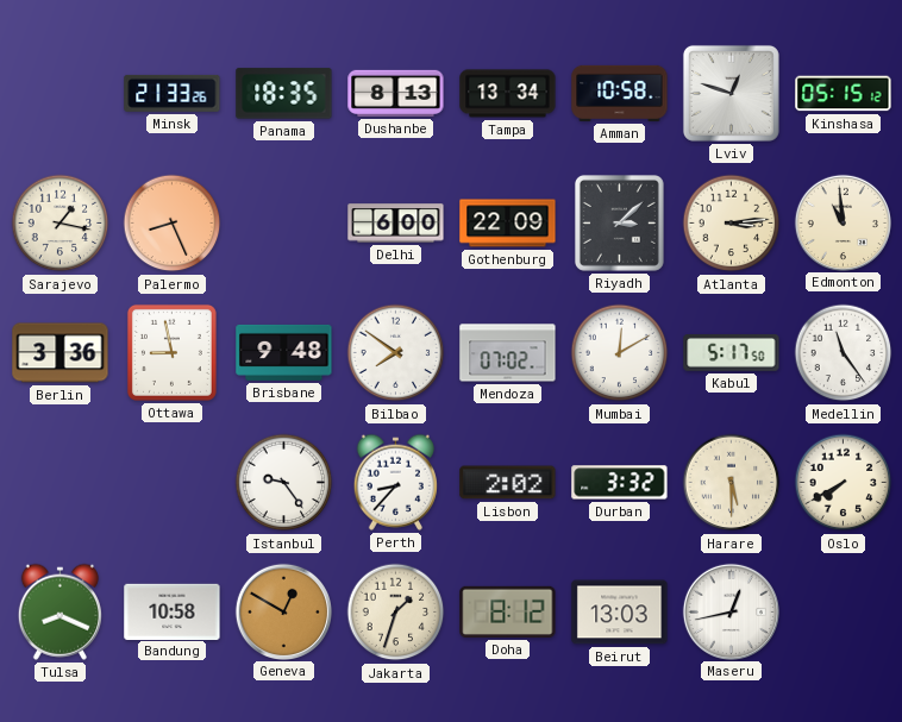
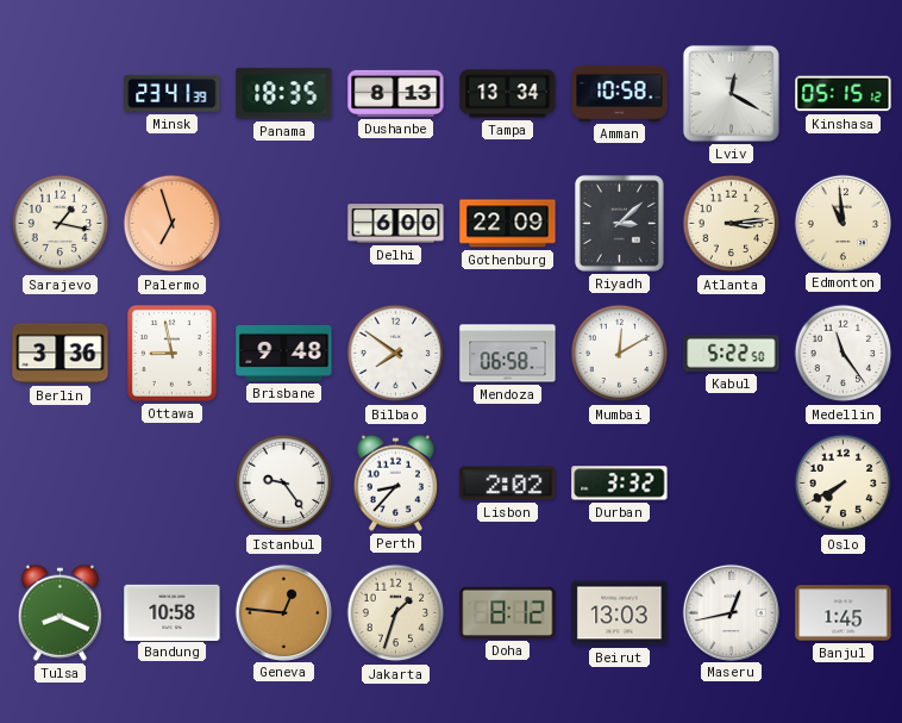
Minsk: 21:33 -> 23:41 (173, 93)
Lviv: 12:48 -> 12:20 (731, 93)
Palermo: 8:26 -> 6:57 (173, 224)
Mendoza: 07:02 -> 06:58 (508, 354)
Kabul: 5:17 -> 5:22 (732, 354)
Harare: 5:30 -> none (732, 483)
Geneva: 12:50 -> 12:46 (283, 612)
Banjul: none -> 1:45 (844, 613)
